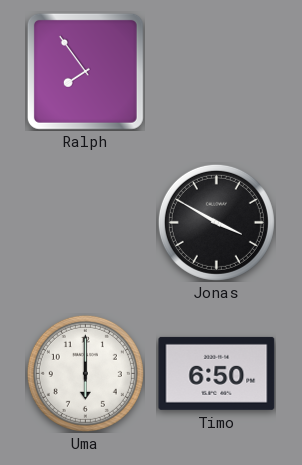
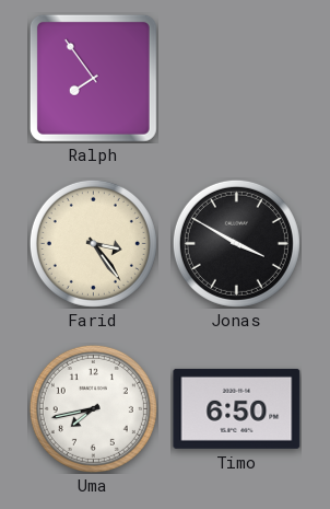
Farid: none -> 3:24 (93, 243)
Uma: 6:00 -> 7:43 (93, 408)
